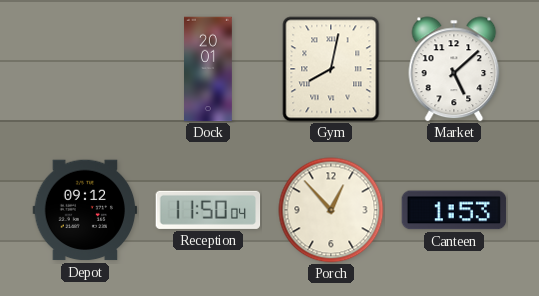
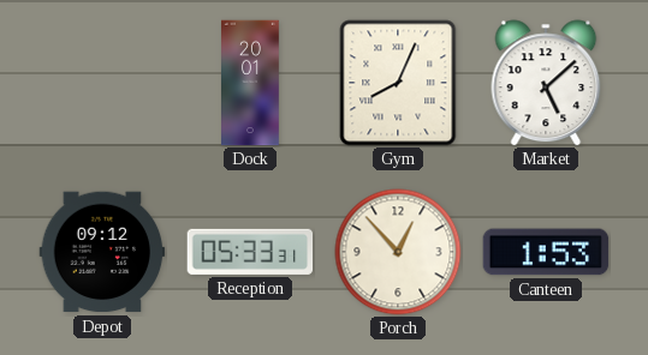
Gym: 8:02 -> 8:04 (398, 83)
Reception: 11:50 -> 05:33 (250, 252)
